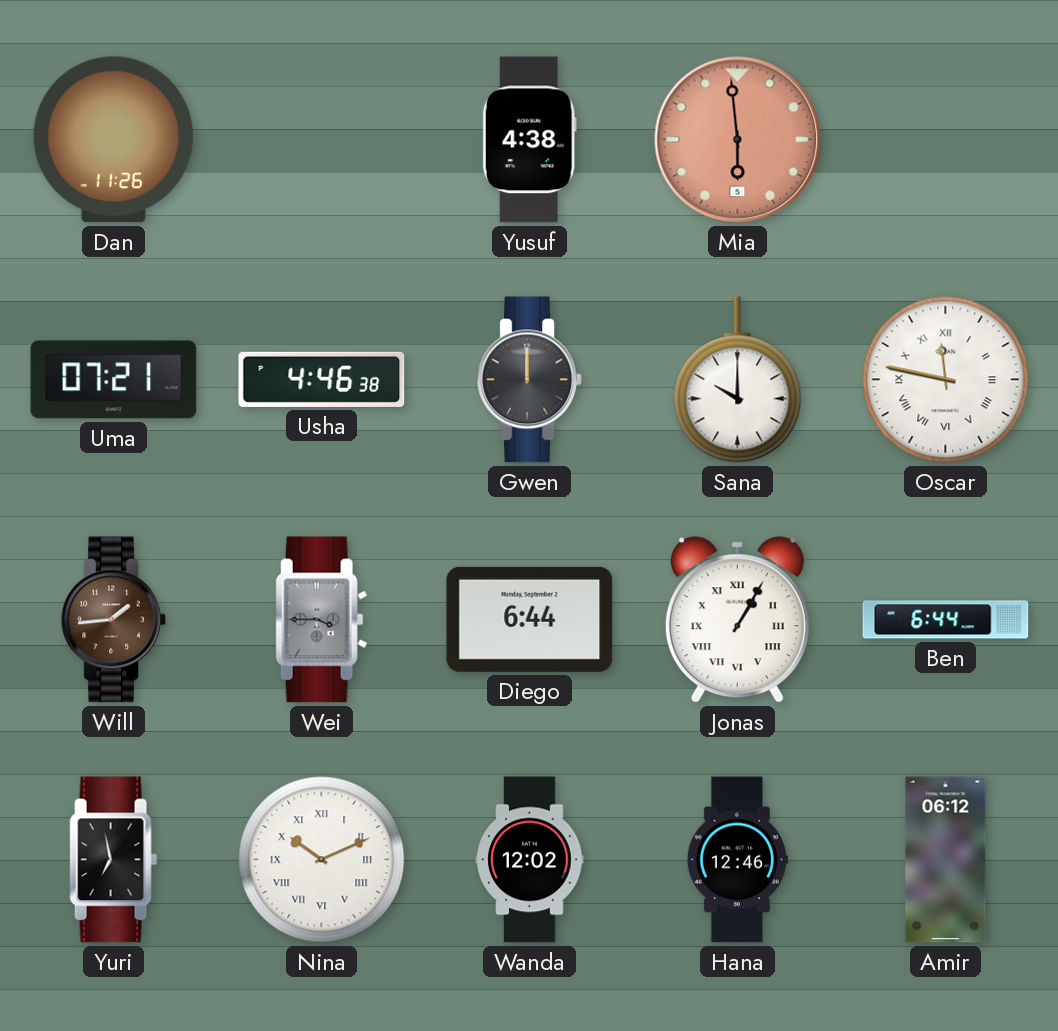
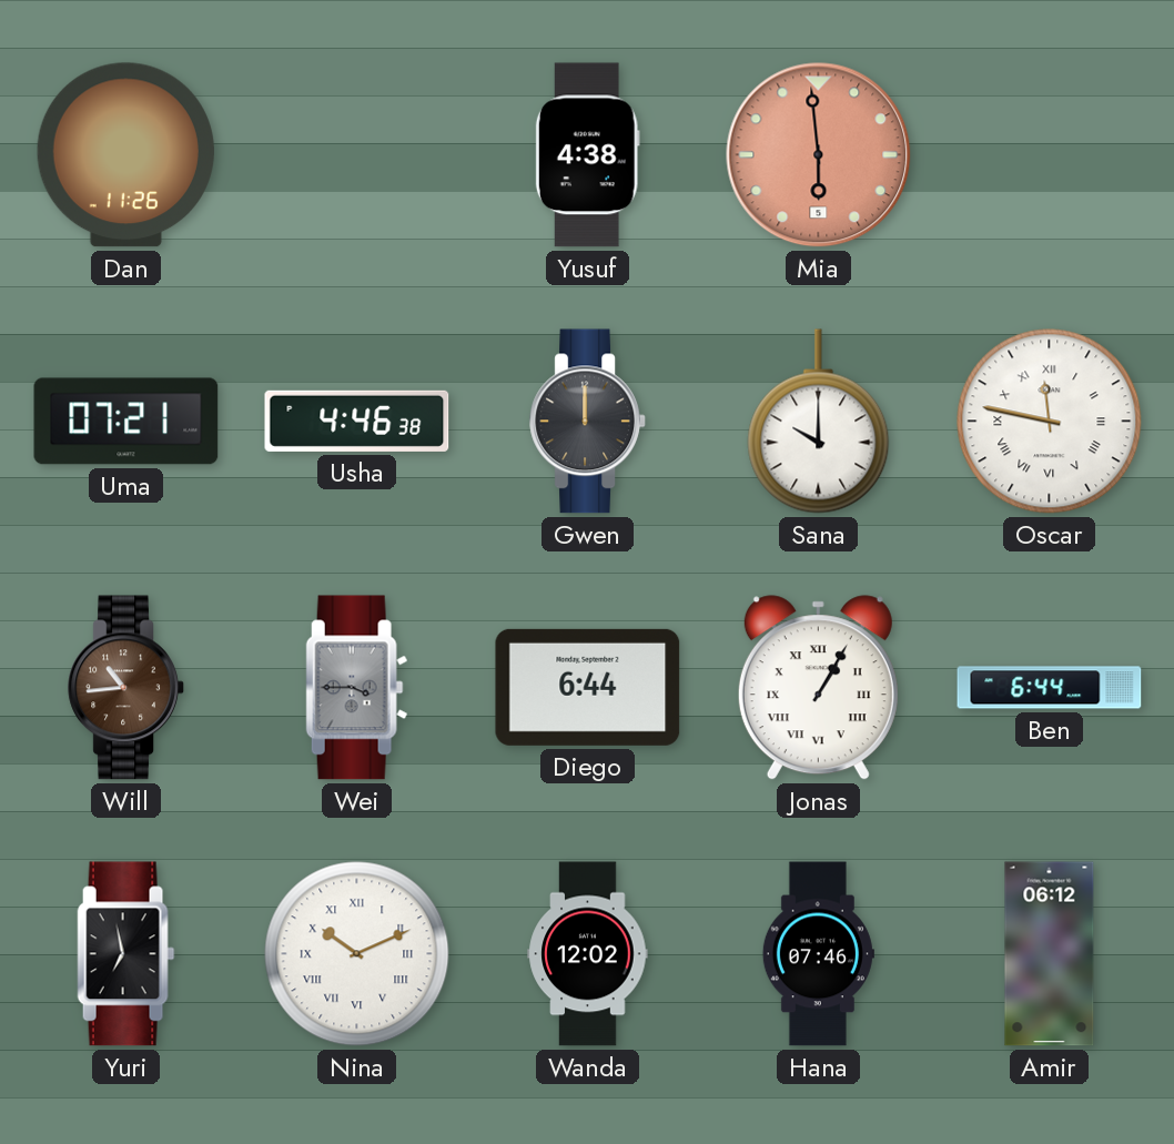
Will: 1:44 -> 10:44 (126, 688)
Hana: 12:46 -> 07:46 (818, 954)
